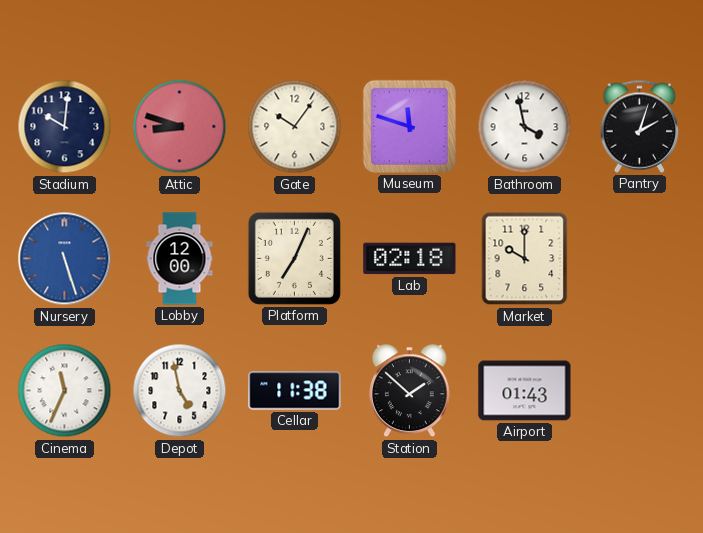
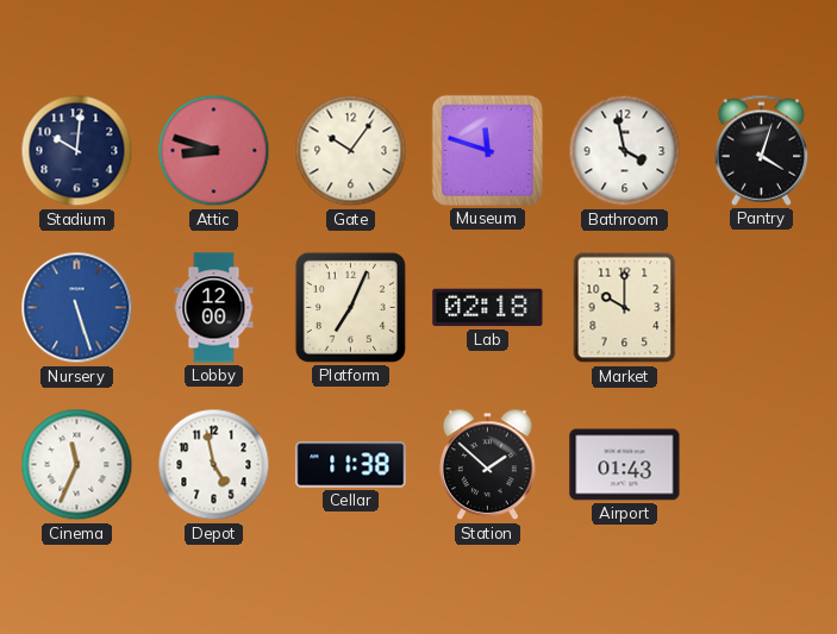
Pantry: 2:03 -> 4:03 (762, 150)
